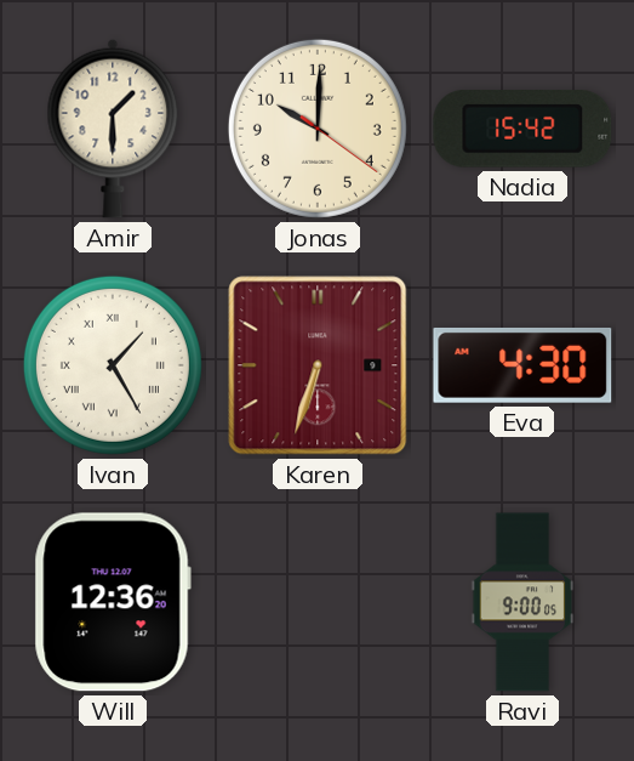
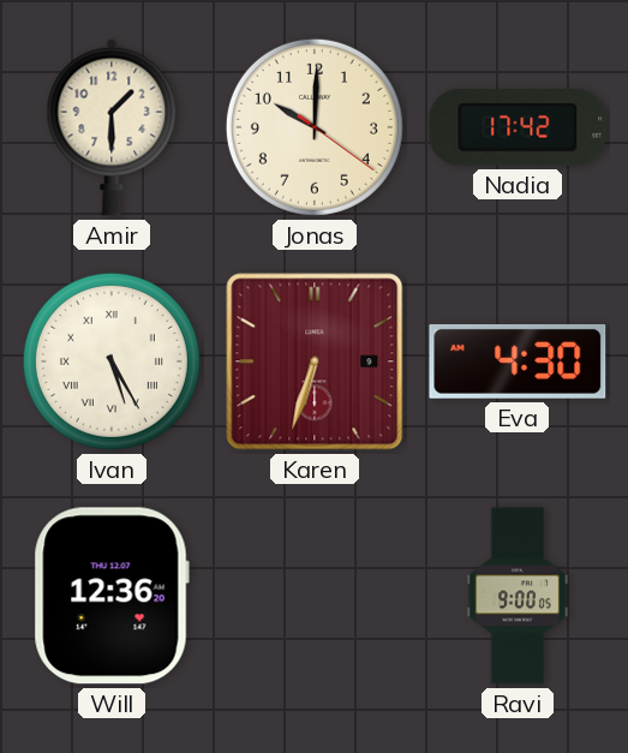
Nadia: 15:42 -> 17:42 (518, 129)
Ivan: 1:25 -> 5:25 (112, 361)
